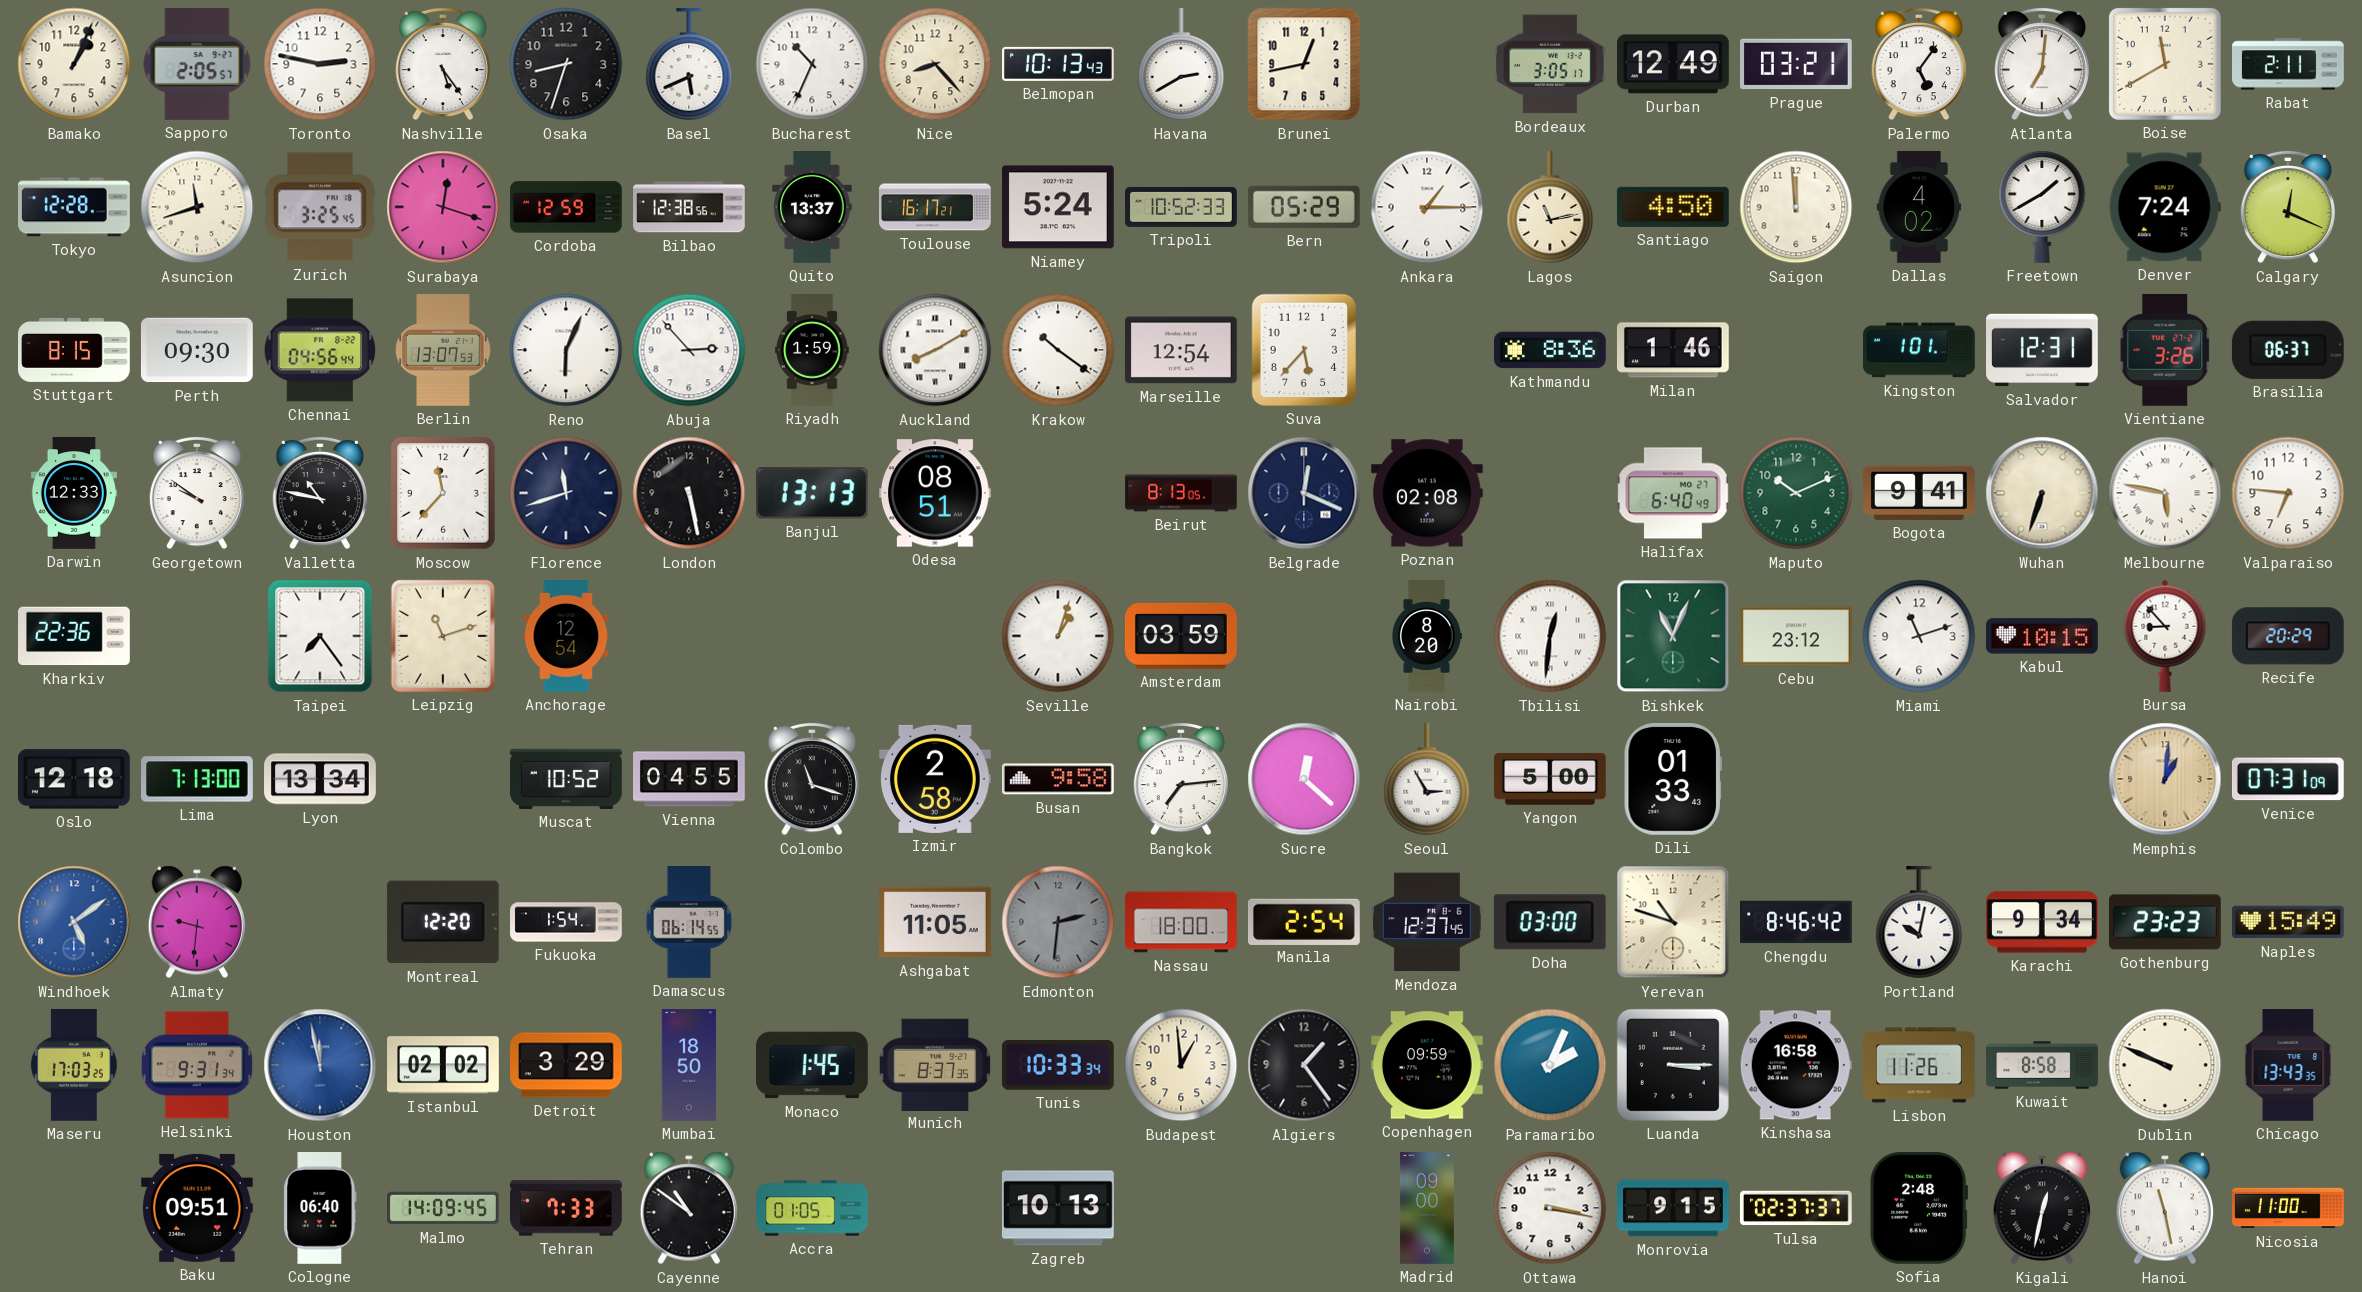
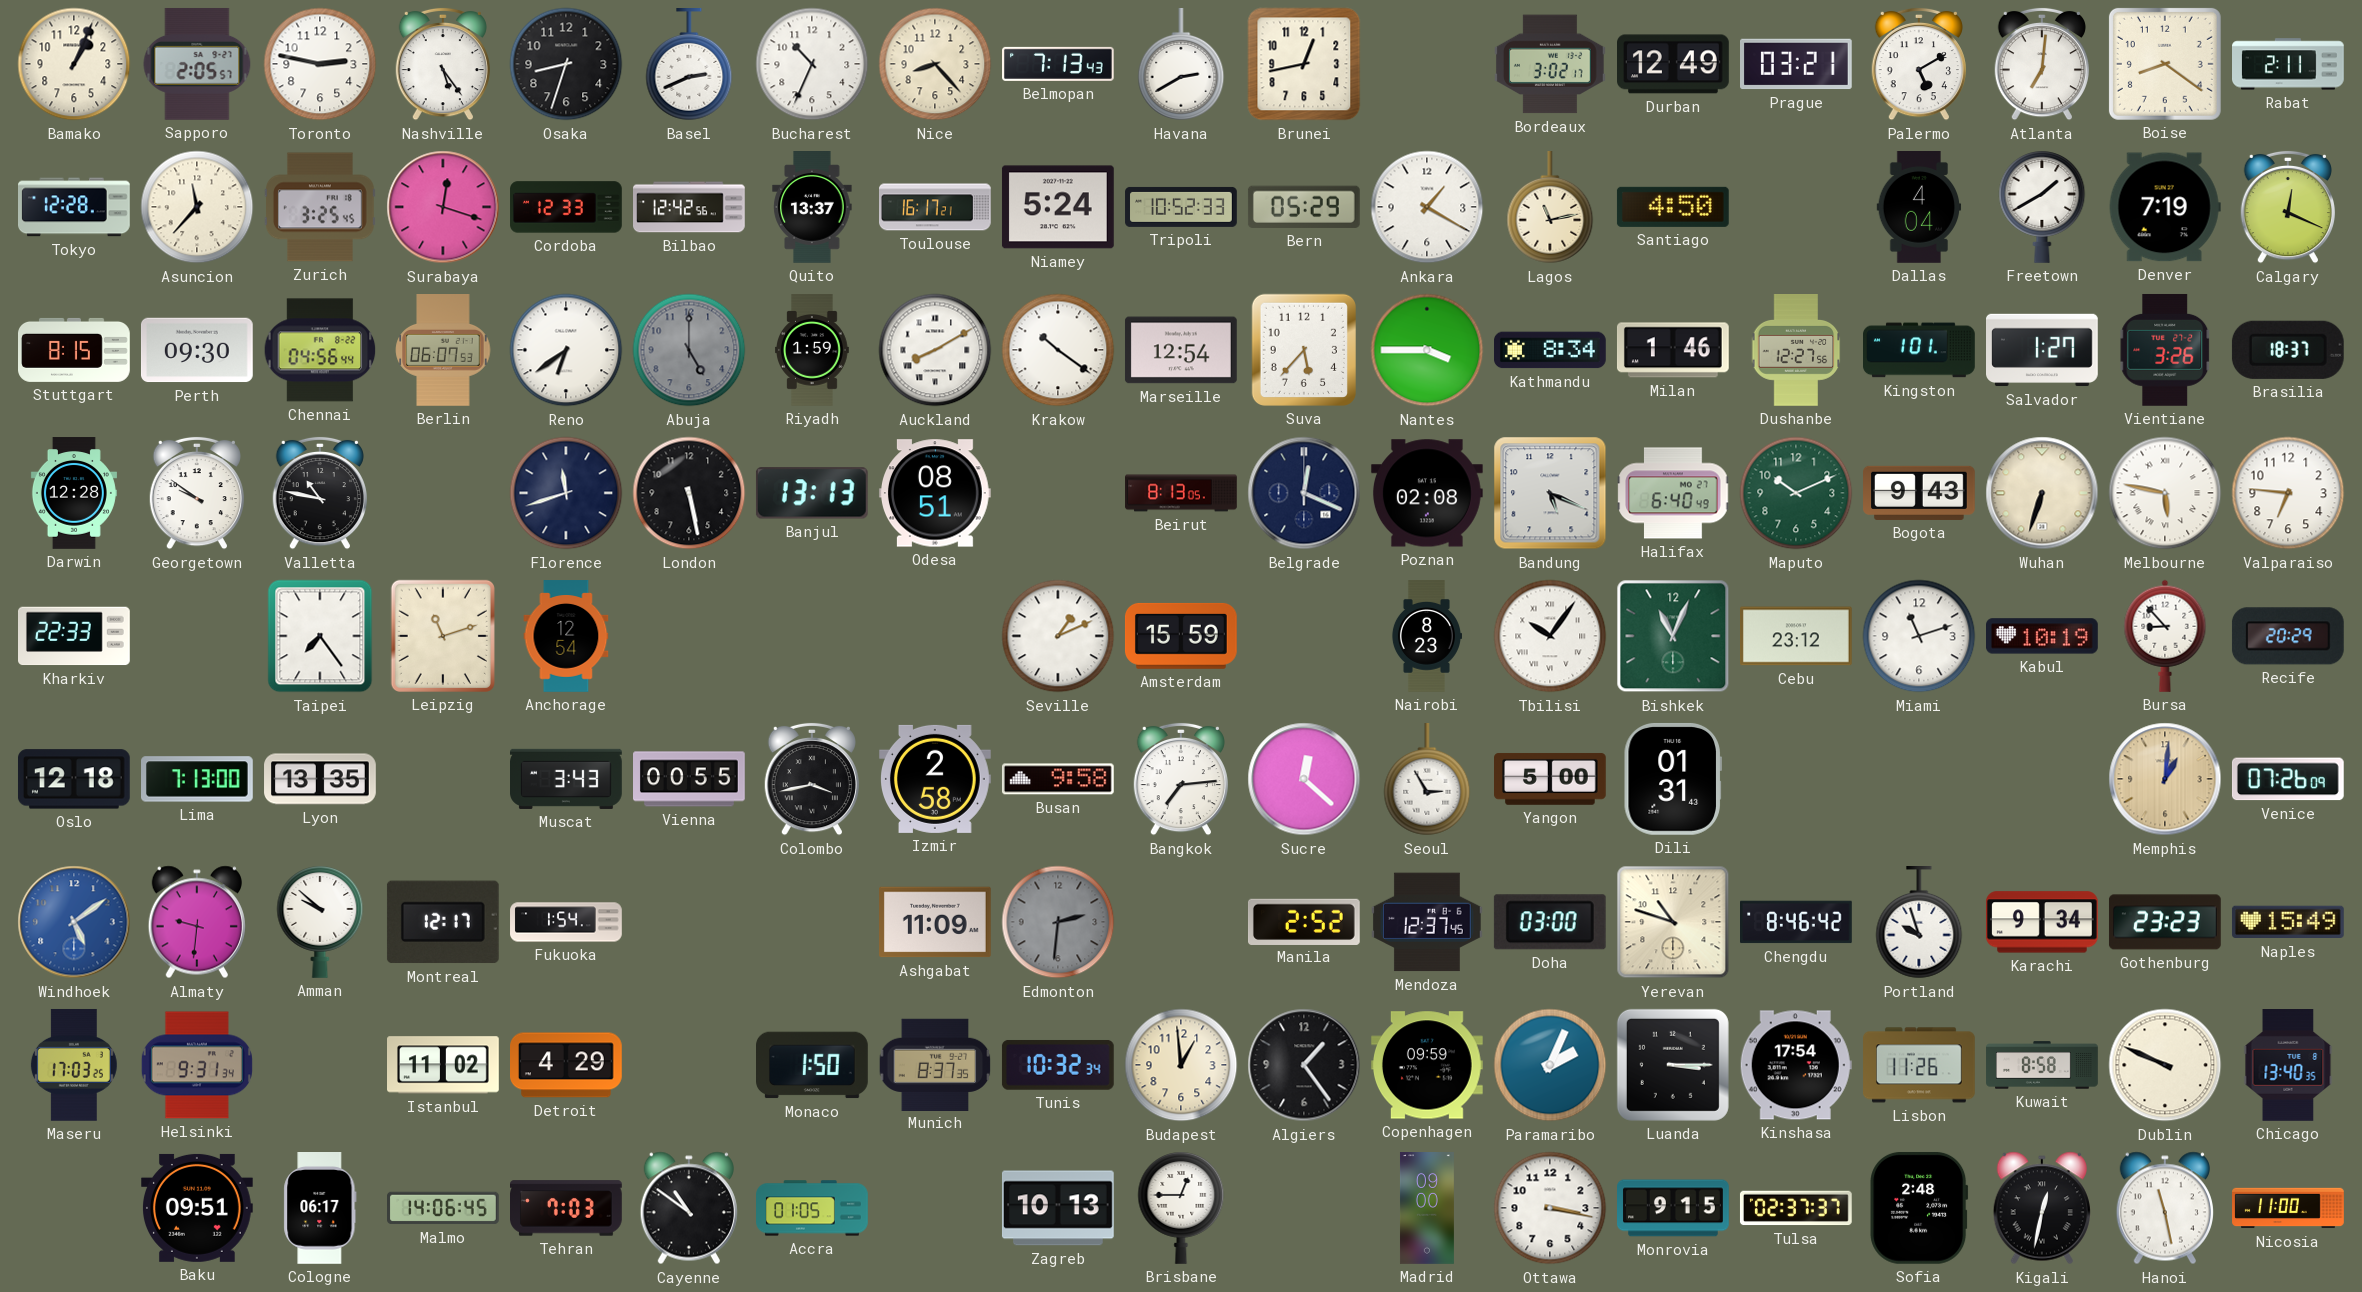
Basel: 5:41 -> 2:41 (689, 65)
Belmopan: 10:13 -> 7:13 (1059, 64)
Bordeaux: 3:05 -> 3:02 (1550, 64)
Palermo: 5:06 -> 5:10 (1919, 64)
Boise: 11:40 -> 8:21 (2165, 64)
Asuncion: 11:42 -> 11:37 (197, 207)
Cordoba: 12:59 -> 12:33 (566, 207)
Bilbao: 12:38 -> 12:42 (690, 207)
Ankara: 1:15 -> 1:20 (1427, 207)
Saigon: 11:59 -> none (1796, 207)
Dallas: 4:02 -> 4:04 (1919, 208)
Denver: 7:24 -> 7:19 (2165, 207)
Berlin: 13:07 -> 06:07 (443, 351)
Reno: 6:04 -> 6:39 (566, 350)
Abuja: 2:53 -> 5:00 (689, 350)
Abuja dial: white -> grey (689, 350)
Nantes: none -> 3:45 (1427, 350)
Kathmandu: 8:36 -> 8:34 (1551, 350)
Dushanbe: none -> 12:27 (1796, 351)
Salvador: 12:31 -> 1:27 (2043, 350)
Brasilia: 06:37 -> 18:37 (2288, 350)
Darwin: 12:33 -> 12:28 (74, 493)
Moscow: 11:37 -> none (443, 493)
Bandung: none -> 5:19 (1550, 493)
Bogota: 9:41 -> 9:43 (1920, 493)
Kharkiv: 22:36 -> 22:33 (75, 636)
Seville: 1:03 -> 1:11 (1058, 636)
Amsterdam: 03:59 -> 15:59 (1181, 636)
Nairobi: 8:20 -> 8:23 (1426, 636)
Tbilisi: 12:31 -> 10:06 (1550, 636)
Kabul: 10:15 -> 10:19 (2043, 636)
Lyon: 13:34 -> 13:35 (320, 779)
Muscat: 10:52 -> 3:43 (567, 779)
Vienna: 04:55 -> 00:55 (690, 779)
Colombo: 11:18 -> 3:43 (812, 779)
Dili: 01:33 -> 01:31 (1673, 779)
Venice: 07:31 -> 07:26 (2288, 779)
Amman: none -> 9:52 (320, 922)
Montreal: 12:20 -> 12:17 (443, 922)
Damascus: 06:14 -> none (689, 923)
Ashgabat: 11:05 -> 11:09 (936, 922)
Nassau: 18:00 -> none (1181, 922)
Manila: 2:54 -> 2:52 (1305, 921)
Portland: 10:02 -> 9:57 (1919, 923)
Houston: 11:58 -> none (320, 1065)
Istanbul: 02:02 -> 11:02 (444, 1065)
Detroit: 3:29 -> 4:29 (567, 1065)
Mumbai: 18:50 -> none (689, 1065)
Monaco: 1:45 -> 1:50 (813, 1065)
Tunis: 10:33 -> 10:32 (1058, 1065)
Kinshasa: 16:58 -> 17:54 (1796, 1065)
Chicago: 13:43 -> 13:40 (2288, 1066)
Cologne: 06:40 -> 06:17 (320, 1209)
Malmo: 14:09 -> 14:06 (444, 1208)
Tehran: 7:33 -> 7:03 (567, 1208)
Brisbane: none -> 12:45 (1181, 1208)
